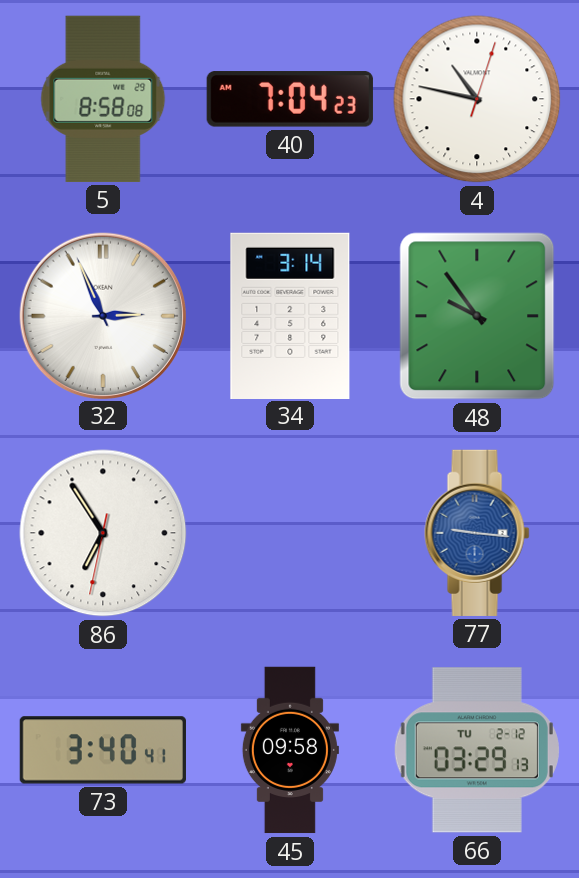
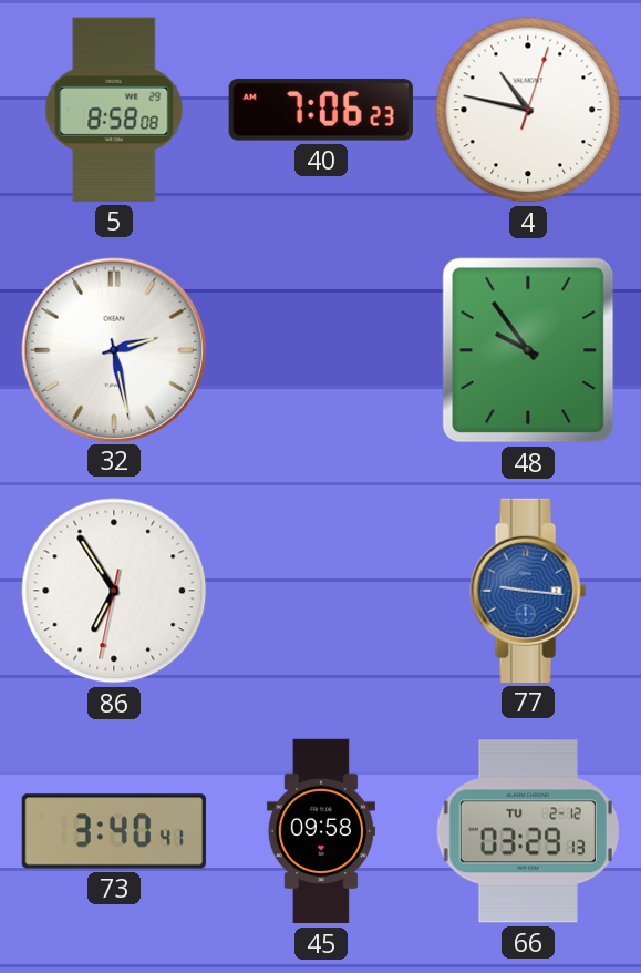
40: 7:04 -> 7:06 (321, 110)
32: 2:56 -> 2:28 (113, 349)
34: 3:14 -> none (290, 315)
